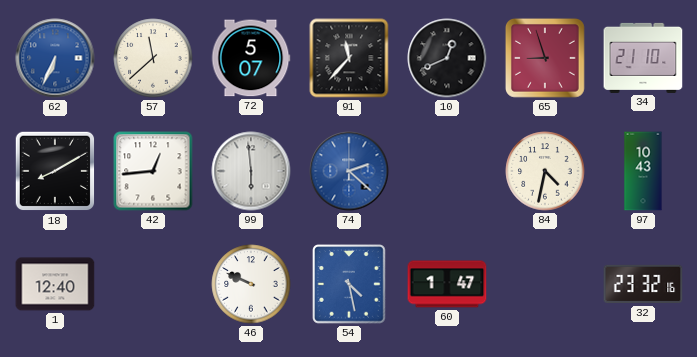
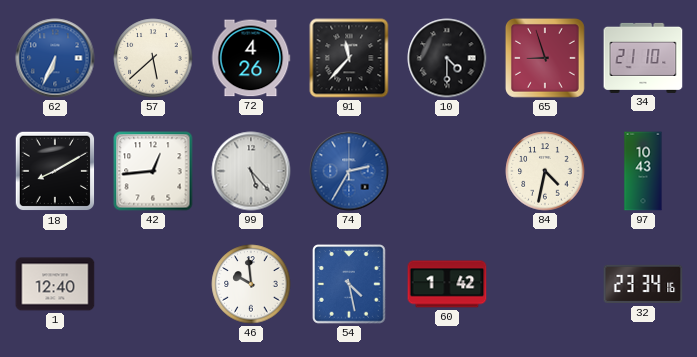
57: 11:38 -> 5:38 (153, 58)
72: 5:07 -> 4:26 (251, 58)
10: 12:41 -> 4:30 (447, 58)
99: 5:59 -> 5:23 (251, 171)
74: 2:22 -> 2:35 (349, 171)
46: 9:49 -> 9:59 (251, 284)
60: 1:47 -> 1:42 (447, 284)
32: 23:32 -> 23:34 (643, 284)
